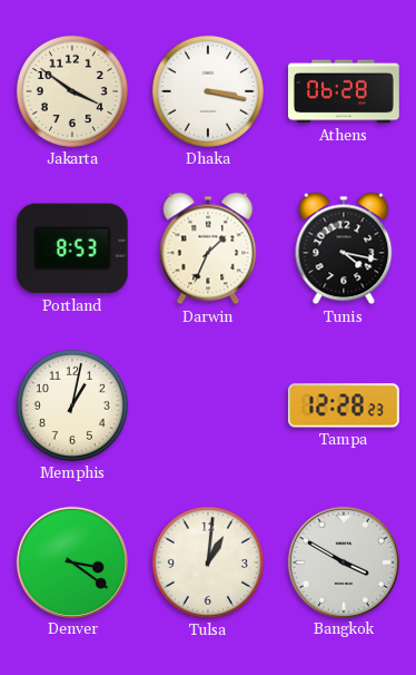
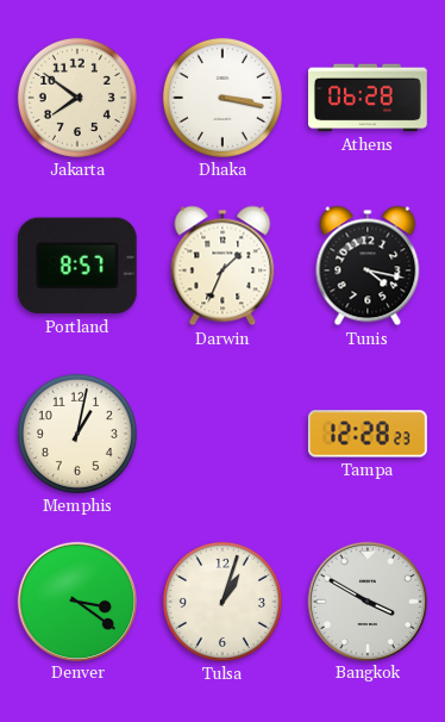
Jakarta: 3:51 -> 7:51 (77, 98)
Portland: 8:53 -> 8:57 (77, 266)
Tulsa: 1:01 -> 1:03 (223, 602)
